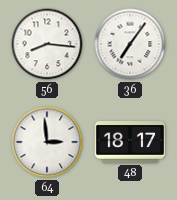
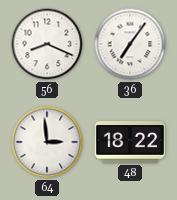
56: 8:16 -> 8:19 (47, 44)
48: 18:17 -> 18:22 (130, 142)
